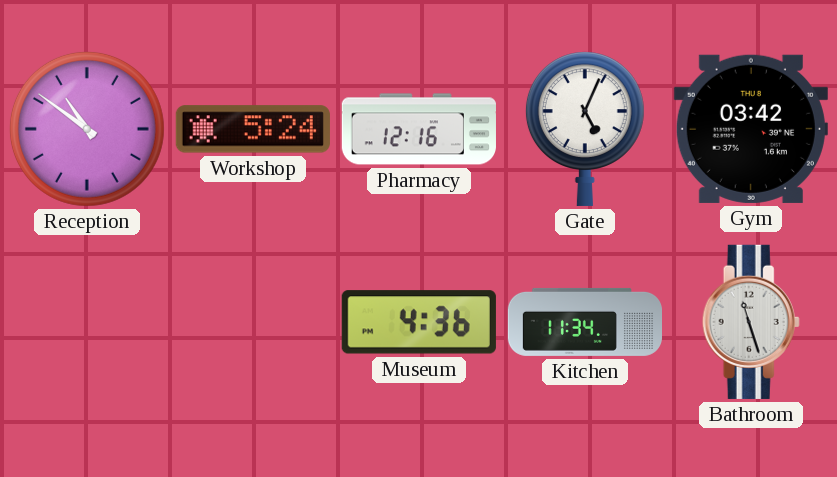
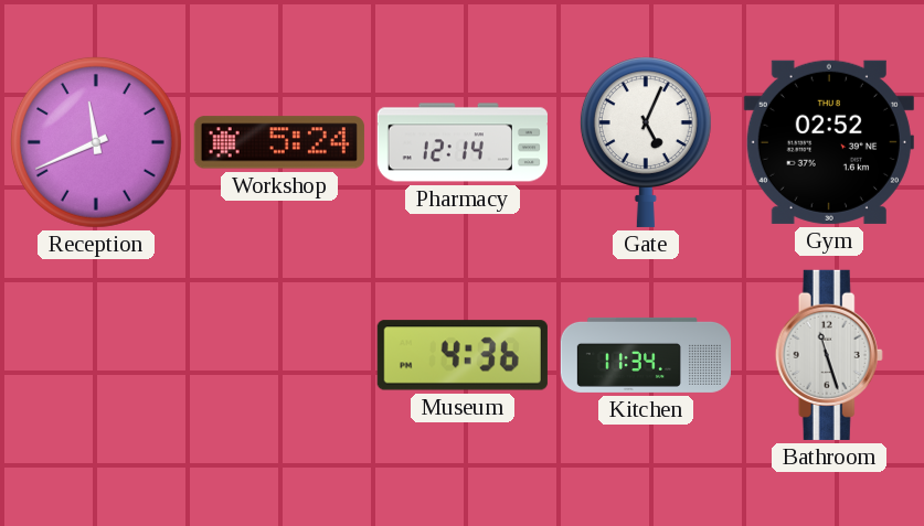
Reception: 10:51 -> 11:41 (96, 142)
Pharmacy: 12:16 -> 12:14 (463, 142)
Gym: 03:42 -> 02:52 (829, 142)
